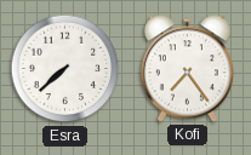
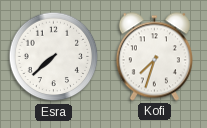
Kofi: 7:24 -> 7:33 (154, 57)
